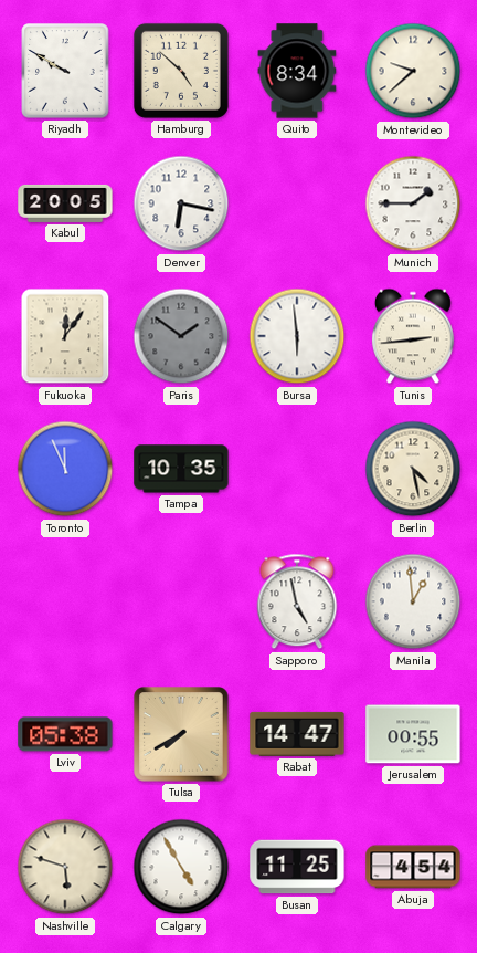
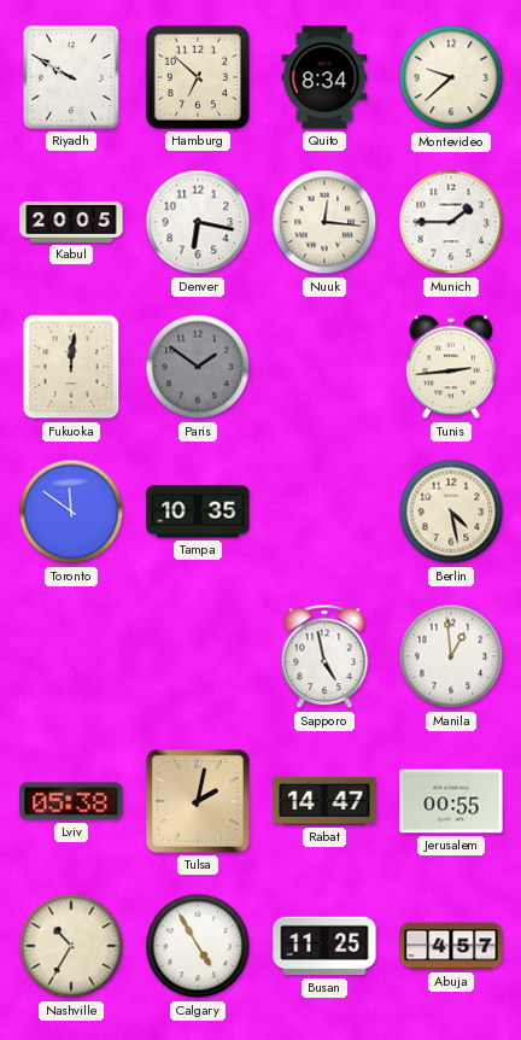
Hamburg: 4:52 -> 6:52 (198, 77)
Nuuk: none -> 12:16 (324, 222)
Fukuoka: 12:06 -> 12:01 (71, 367)
Bursa: 5:59 -> none (297, 336)
Toronto: 11:56 -> 11:51 (71, 512)
Tulsa: 7:40 -> 2:02 (198, 801)
Nashville: 5:48 -> 10:35 (71, 946)
Abuja: 4:54 -> 4:57 (451, 946)
